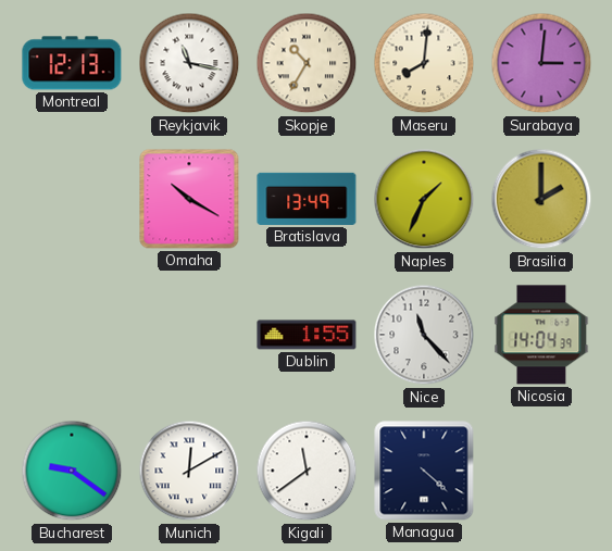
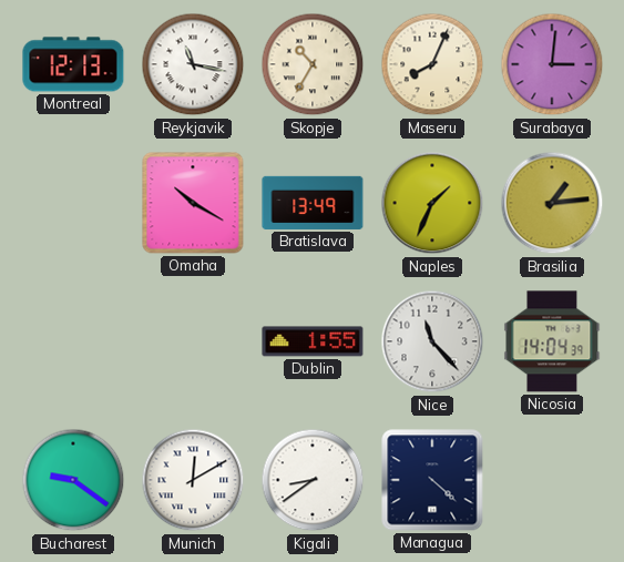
Maseru: 8:01 -> 8:04 (432, 64)
Brasilia: 2:00 -> 1:14 (552, 203)
Kigali: 11:39 -> 8:39 (313, 480)
